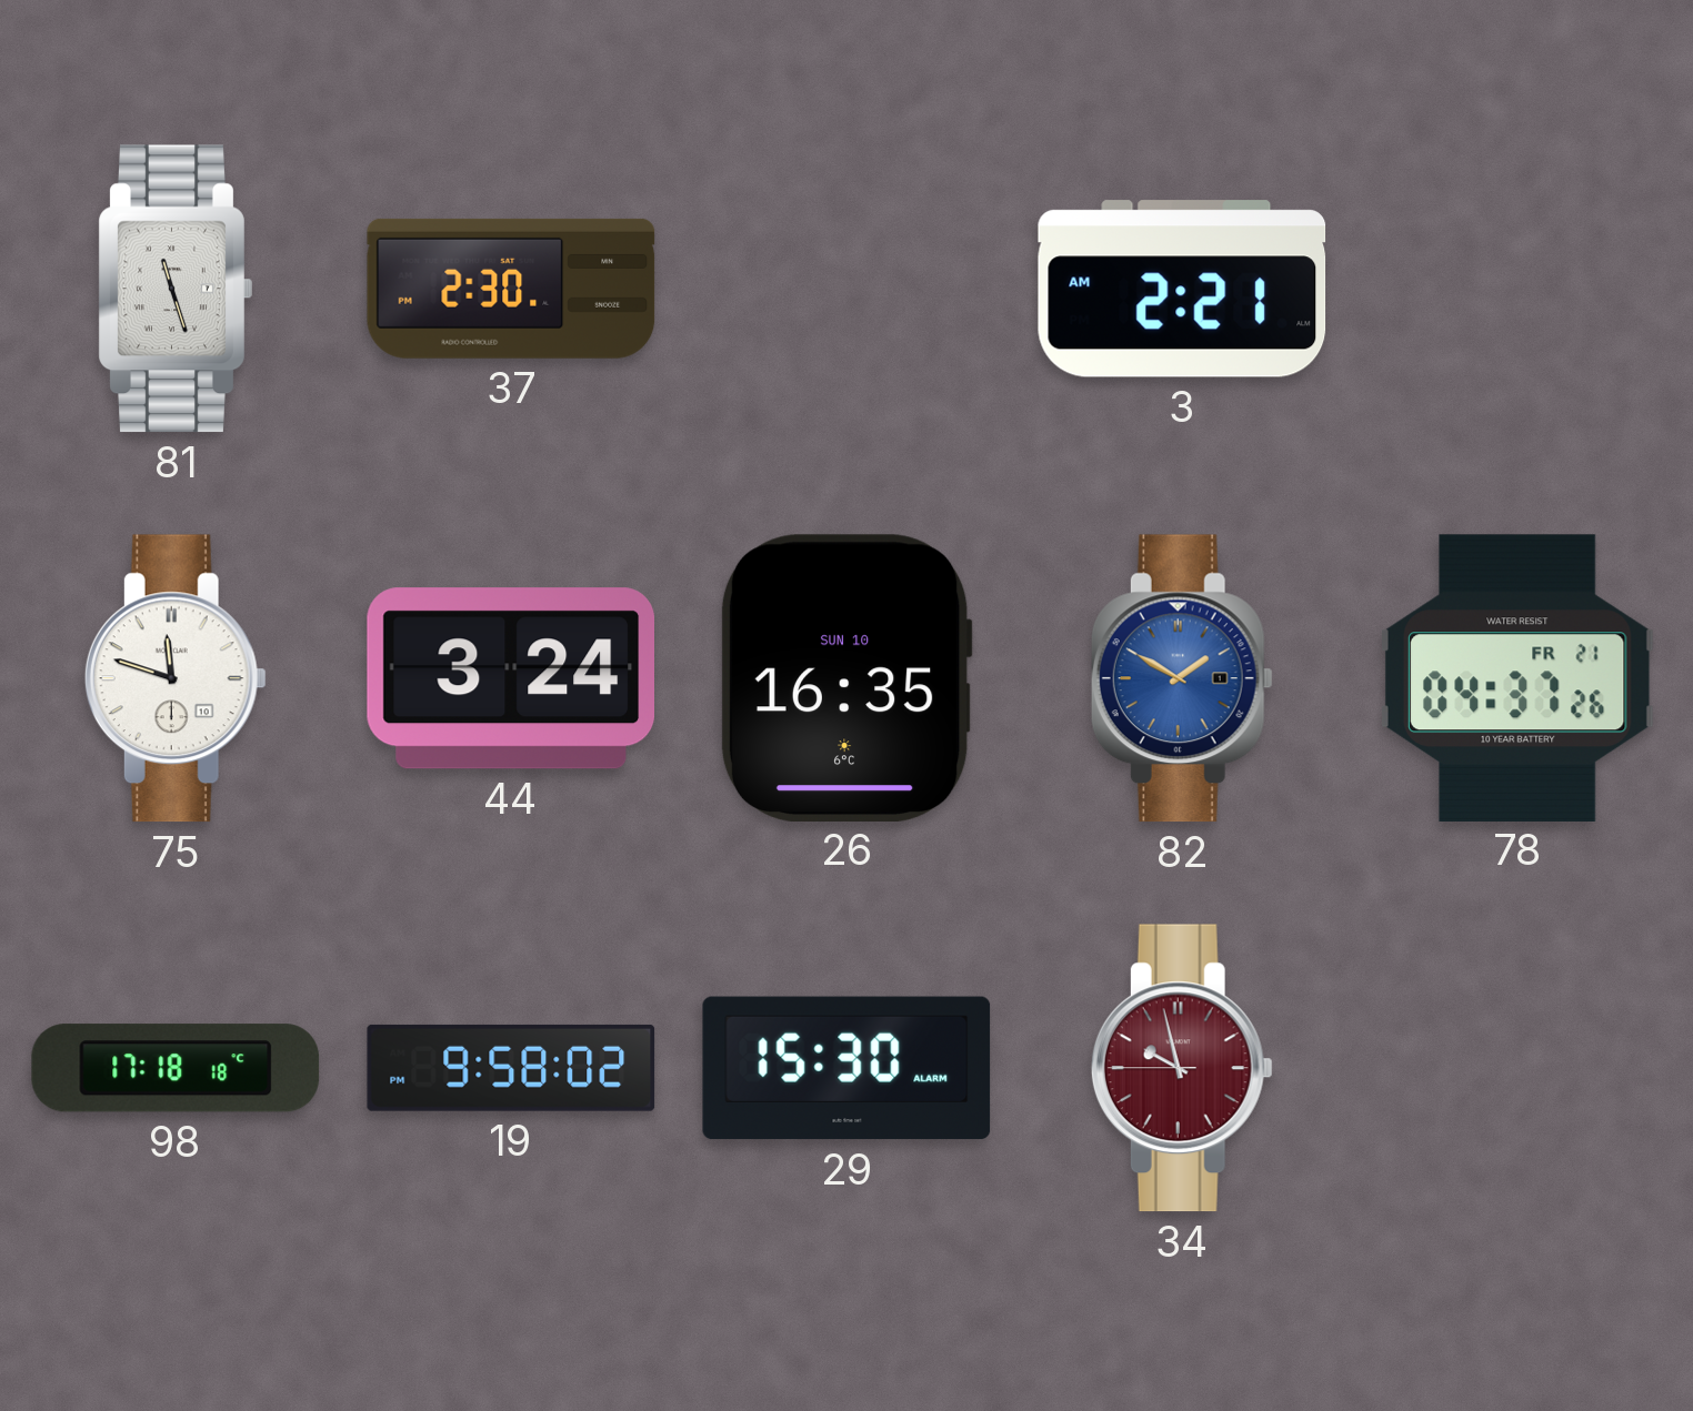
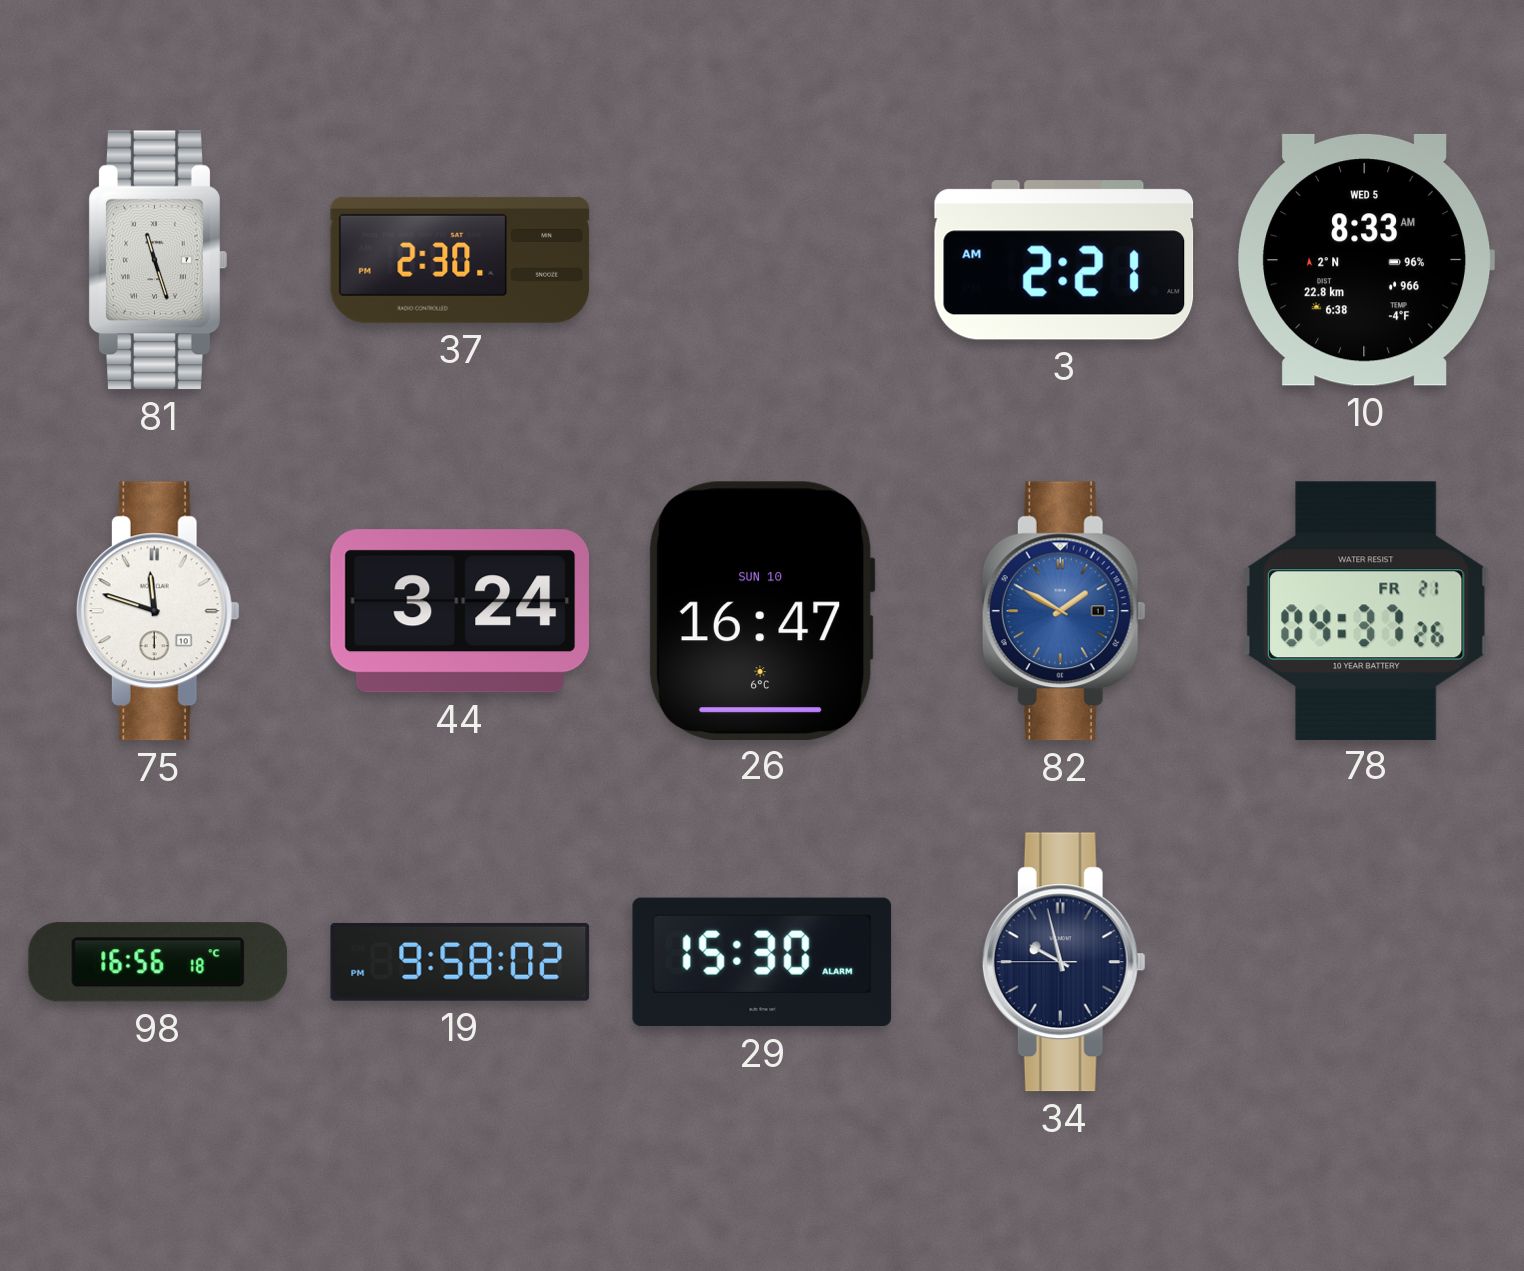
10: none -> 8:33 (1365, 260)
26: 16:35 -> 16:47 (762, 610)
98: 17:18 -> 16:56 (158, 962)
34 dial: burgundy -> navy (1064, 962)
